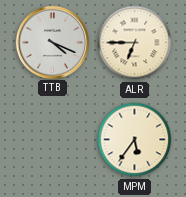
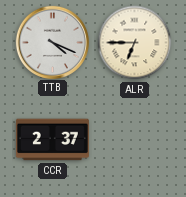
CCR: none -> 2:37 (52, 140)
MPM: 5:36 -> none (135, 140)
